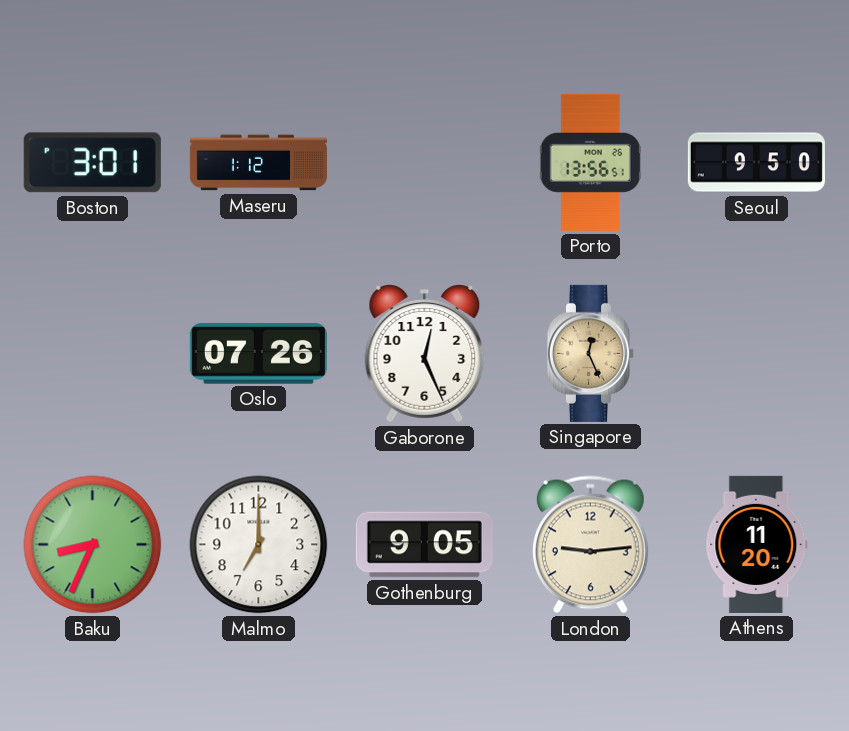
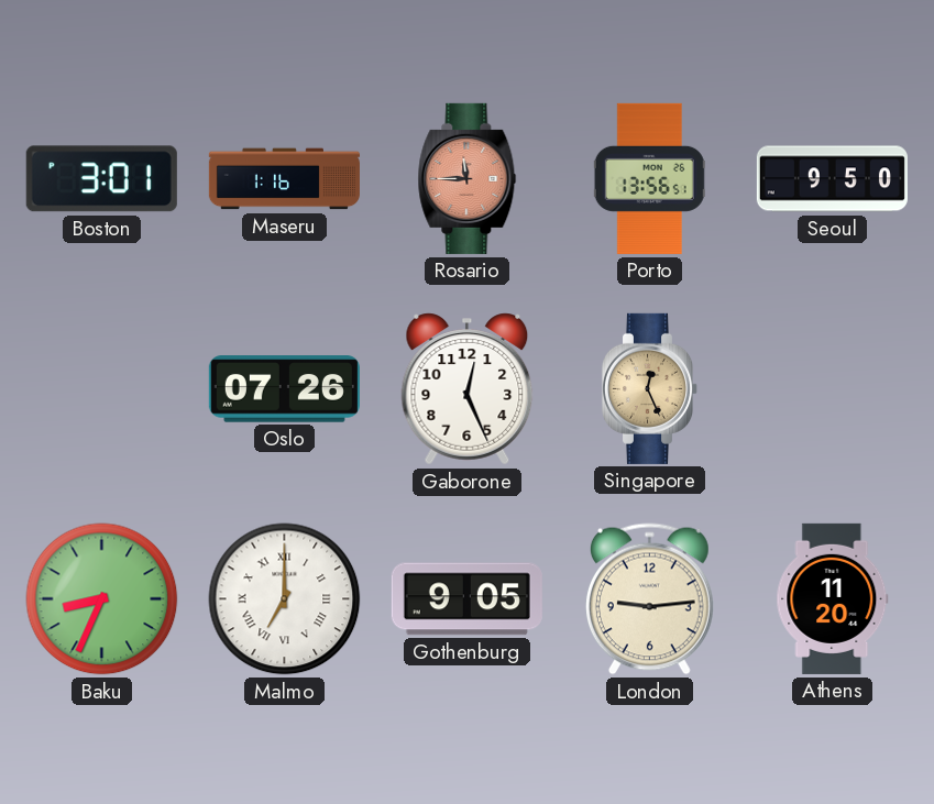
Maseru: 1:12 -> 1:16 (284, 179)
Rosario: none -> 11:45 (468, 178)
Malmo numerals: Arabic -> Roman (285, 599)
